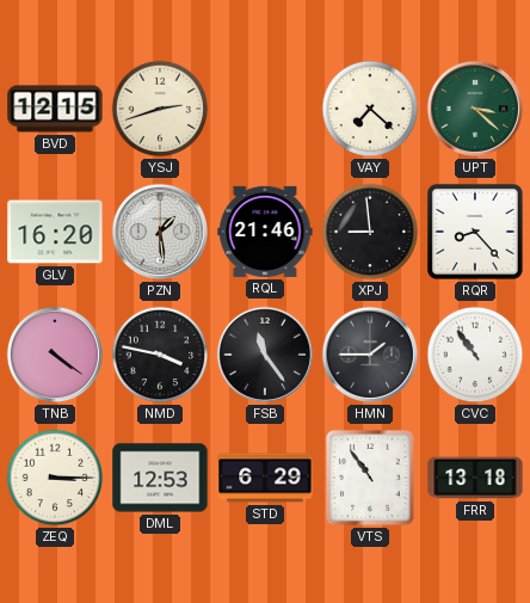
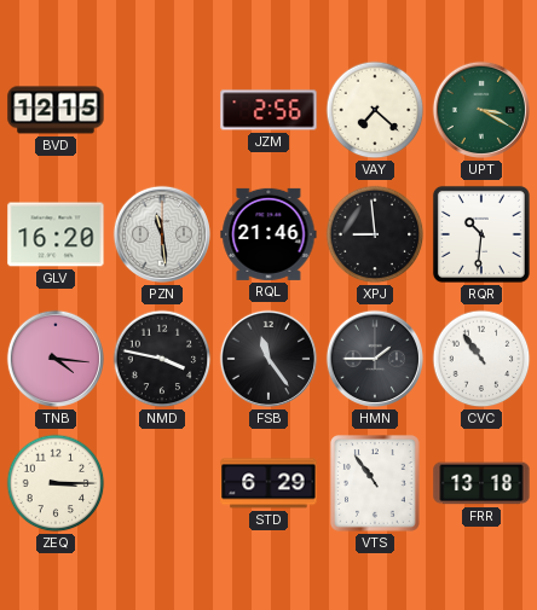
YSJ: 2:42 -> none (160, 109)
JZM: none -> 2:56 (268, 110)
UPT: 3:22 -> 3:20 (481, 110)
PZN: 1:29 -> 11:29 (162, 234)
RQR: 8:23 -> 10:31 (481, 234)
TNB: 4:21 -> 4:16 (56, 359)
DML: 12:53 -> none (160, 478)
